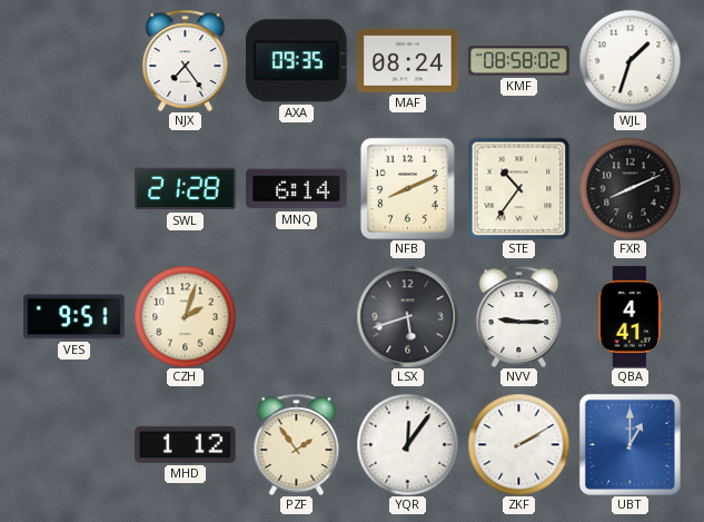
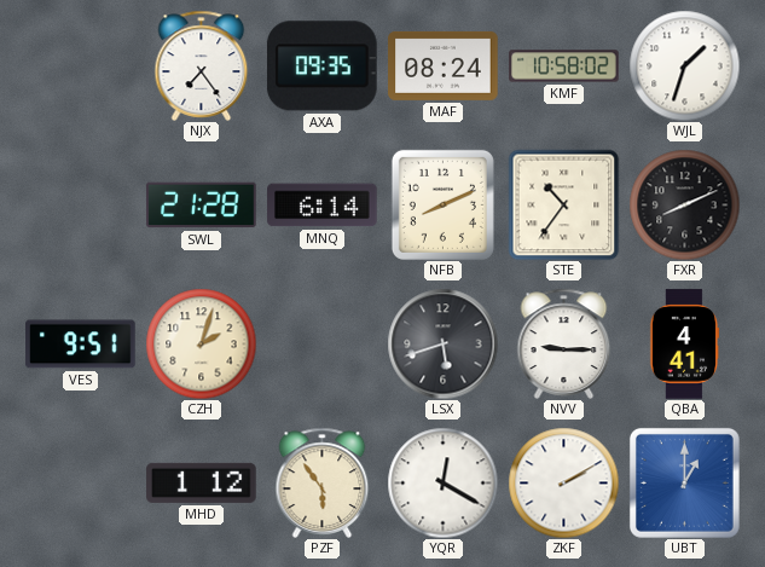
KMF: 08:58 -> 10:58 (564, 66)
PZF: 1:54 -> 5:54 (323, 482)
YQR: 12:06 -> 12:20 (442, 482)
